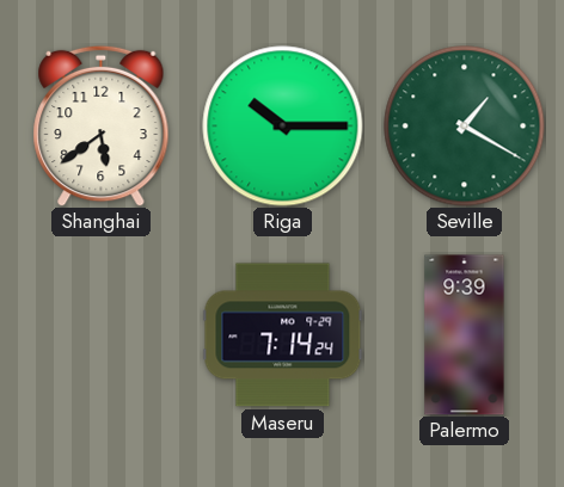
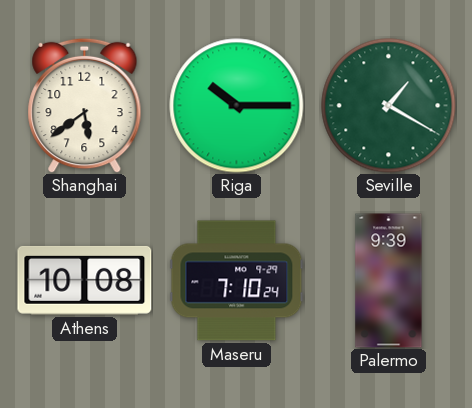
Athens: none -> 10:08 (85, 280)
Maseru: 7:14 -> 7:10 (237, 281)
